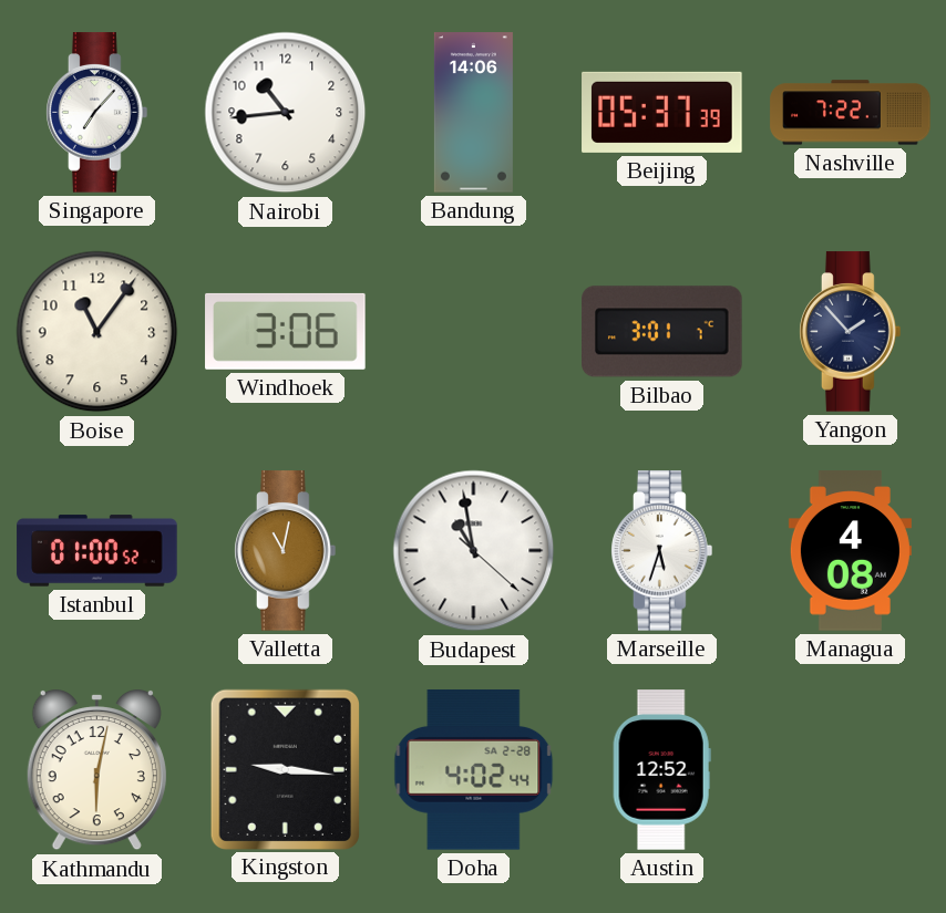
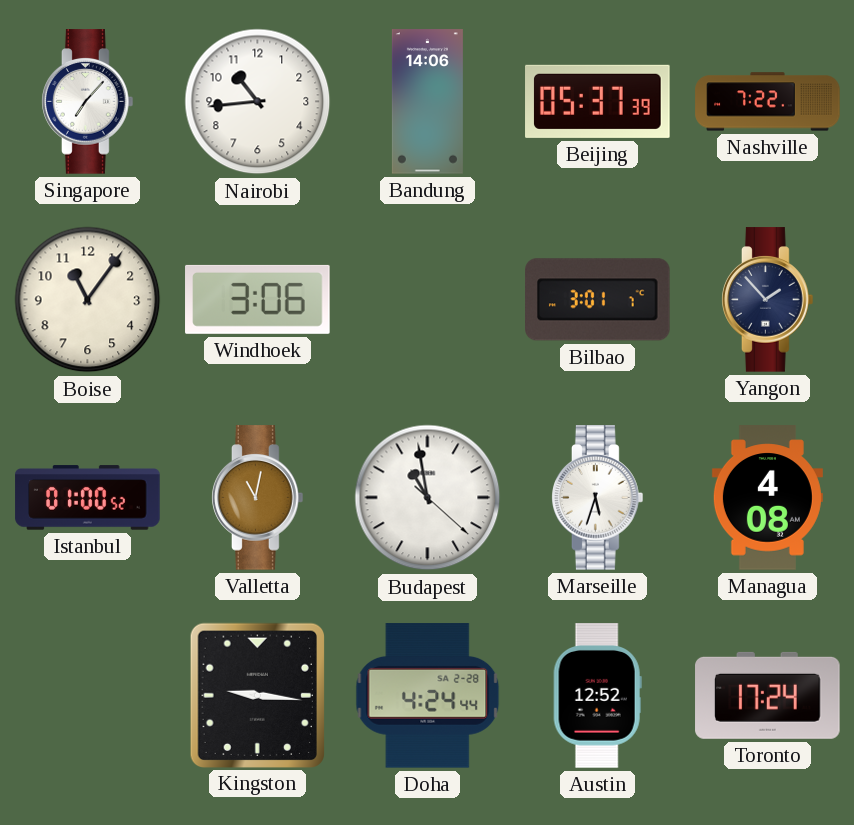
Kathmandu: 6:02 -> none (96, 770)
Doha: 4:02 -> 4:24 (428, 696)
Toronto: none -> 17:24 (768, 695)
